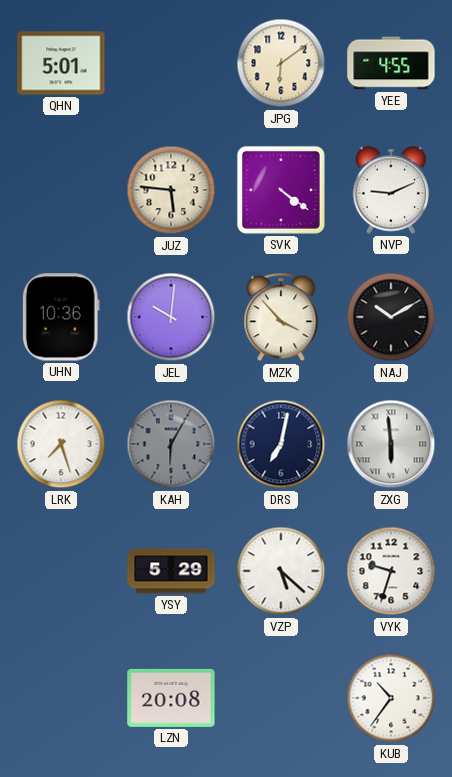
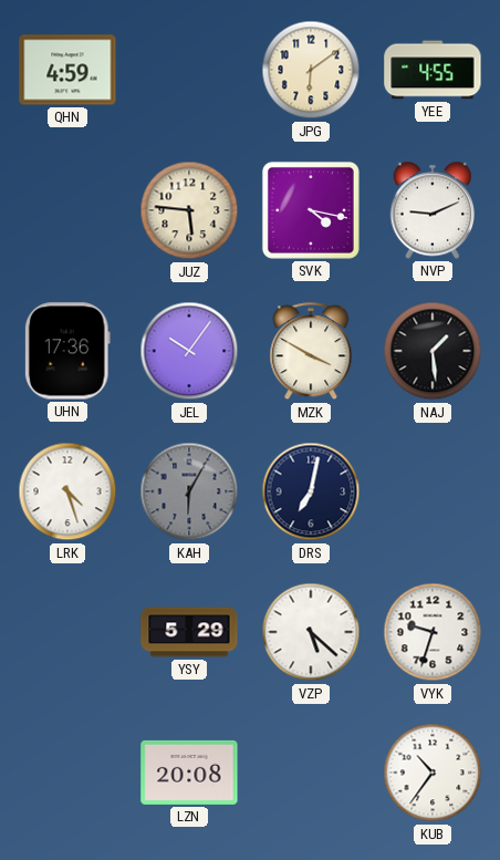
QHN: 5:01 -> 4:59 (67, 70)
SVK: 4:21 -> 4:17 (311, 210)
UHN: 10:36 -> 17:36 (67, 351)
JEL: 10:01 -> 10:06 (189, 351)
MZK: 3:53 -> 3:50 (311, 352)
NAJ: 10:10 -> 1:29 (433, 351)
LRK: 7:27 -> 4:27 (67, 491)
ZXG: 5:59 -> none (391, 444)
